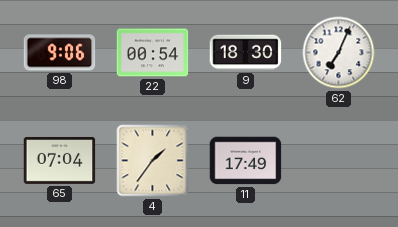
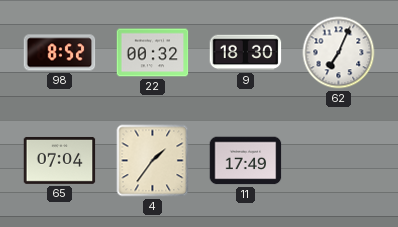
98: 9:06 -> 8:52 (60, 53)
22: 00:54 -> 00:32 (153, 53)
